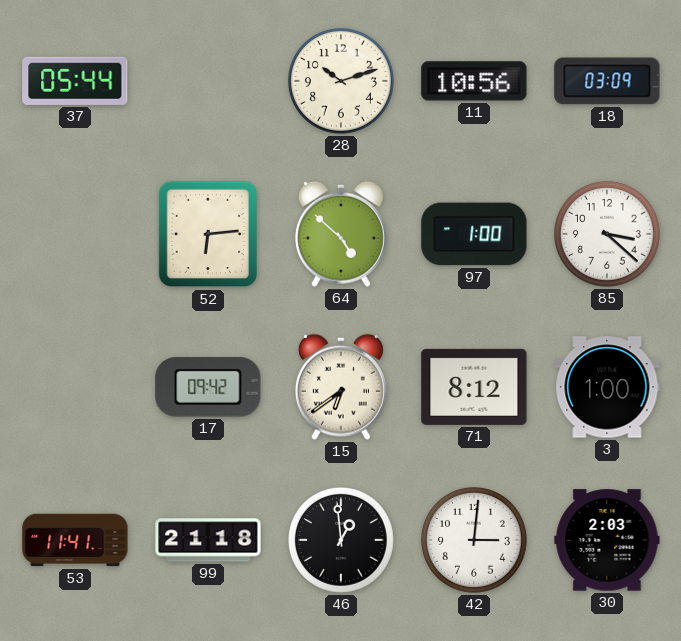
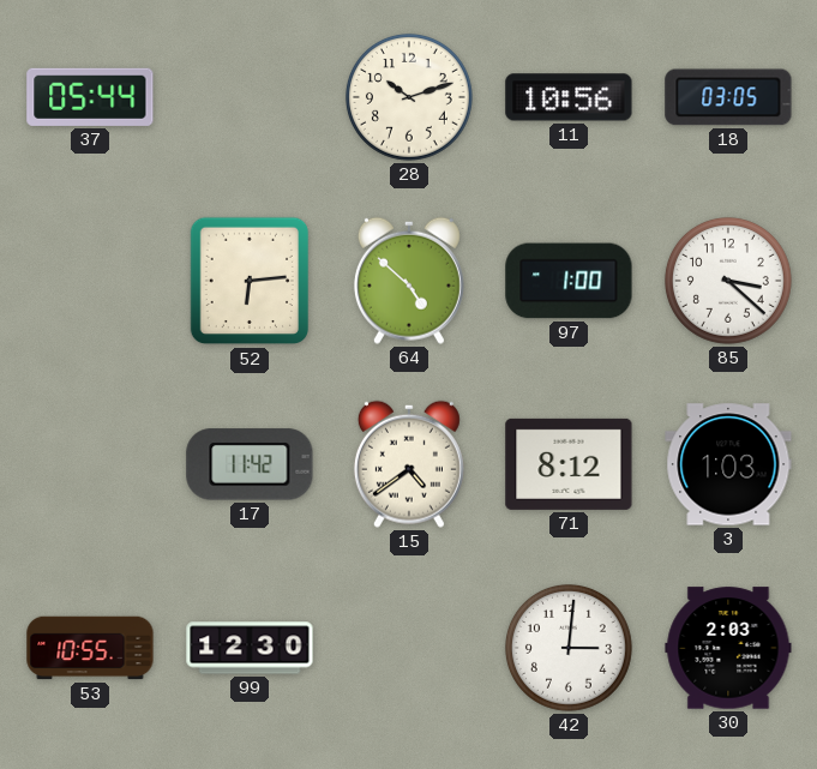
18: 03:09 -> 03:05 (728, 97)
17: 09:42 -> 11:42 (250, 464)
15: 6:39 -> 4:39 (409, 464)
3: 1:00 -> 1:03 (728, 464)
53: 11:41 -> 10:55 (90, 648)
99: 21:18 -> 12:30 (250, 648)
46: 12:59 -> none (341, 540)
